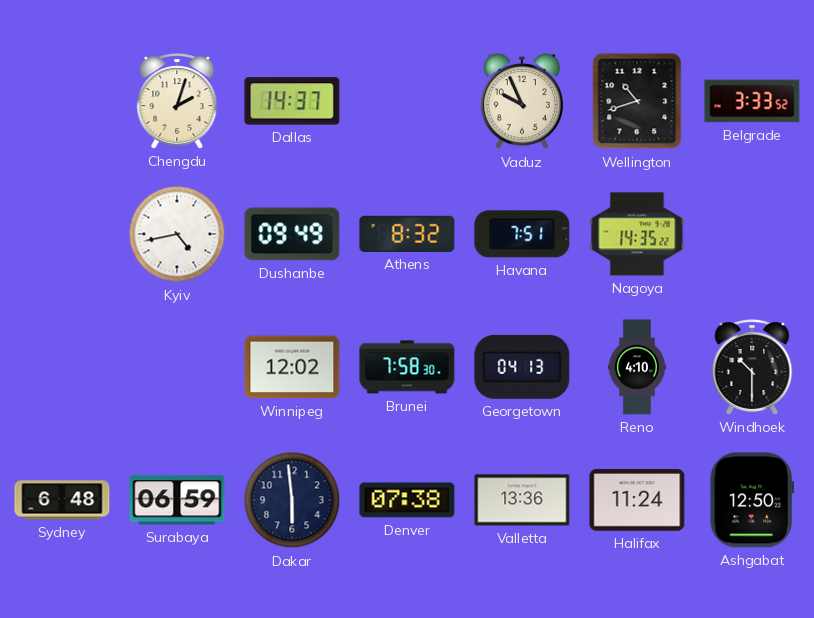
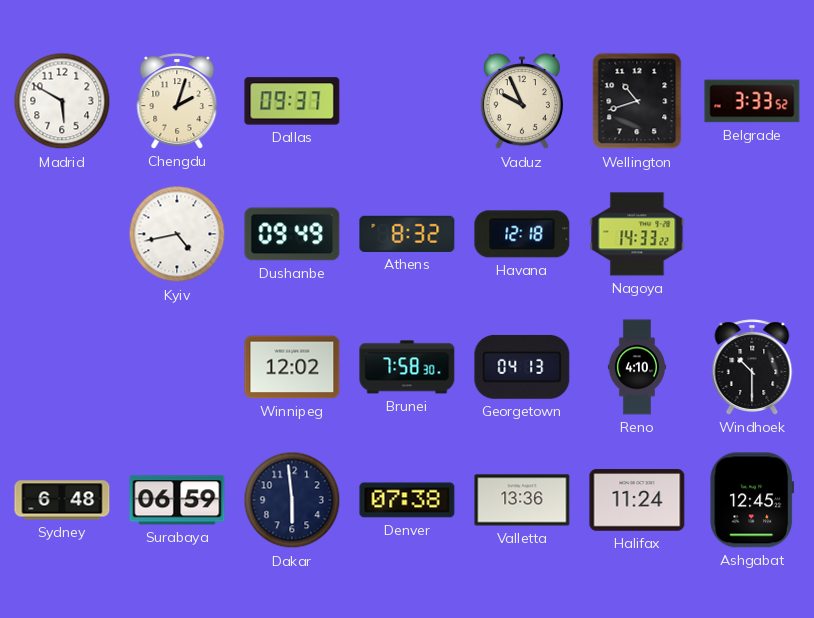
Madrid: none -> 5:50 (62, 101)
Dallas: 14:37 -> 09:37 (292, 101)
Havana: 7:51 -> 12:18 (522, 234)
Nagoya: 14:35 -> 14:33 (637, 234)
Ashgabat: 12:50 -> 12:45 (752, 500)
